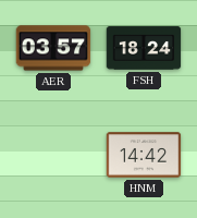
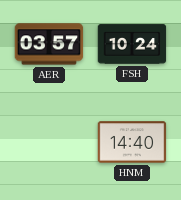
FSH: 18:24 -> 10:24 (132, 44)
HNM: 14:42 -> 14:40 (132, 142)
